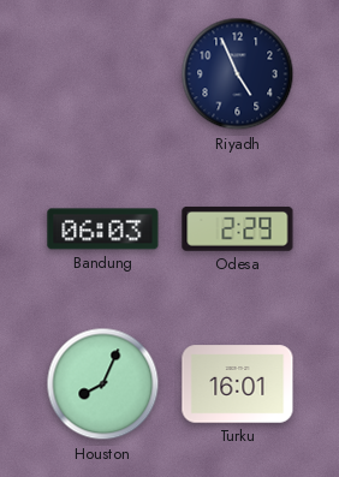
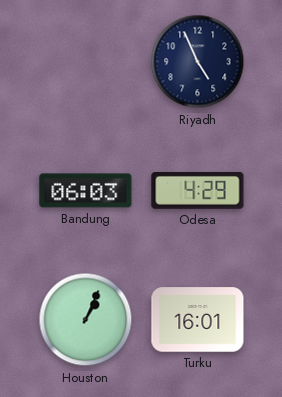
Odesa: 2:29 -> 4:29 (198, 190)
Houston: 8:04 -> 1:04 (86, 320)
